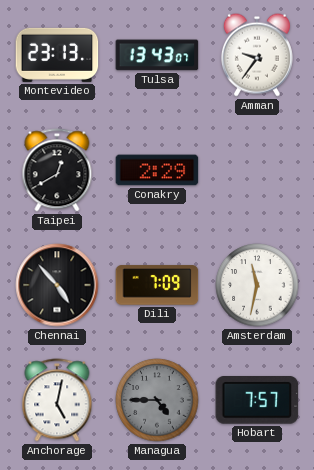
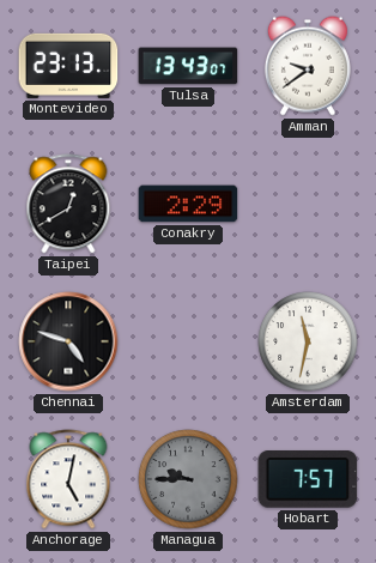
Amman: 9:36 -> 9:39 (308, 66)
Chennai: 4:53 -> 4:48 (68, 341)
Dili: 7:09 -> none (157, 285)
Managua: 4:45 -> 9:45 (188, 479)
